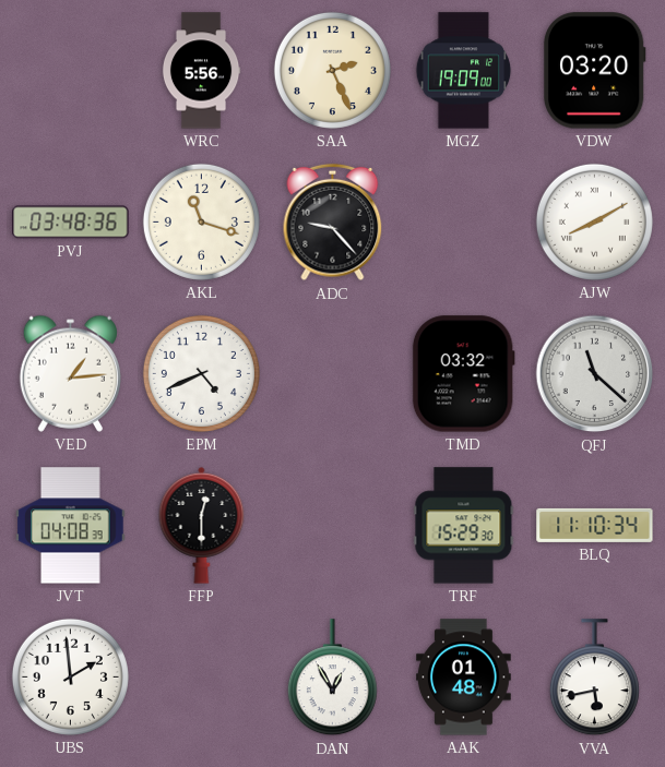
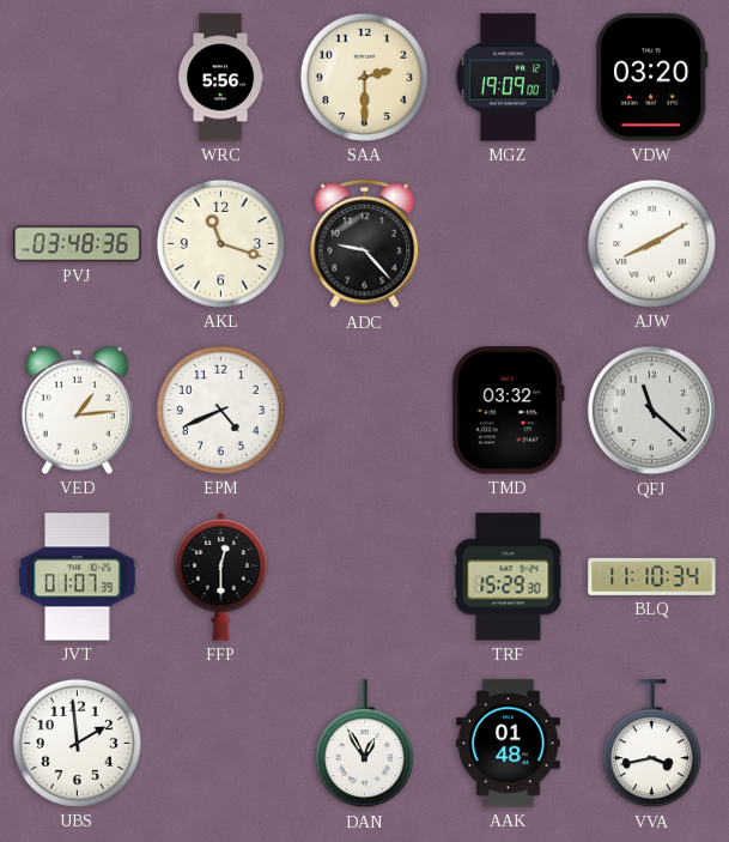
SAA: 2:26 -> 2:30 (364, 77)
JVT: 04:08 -> 01:07 (78, 577)
VVA: 5:43 -> 3:43 (651, 744)
